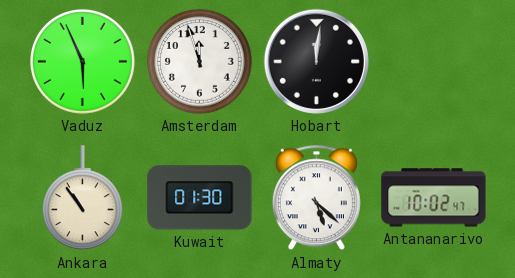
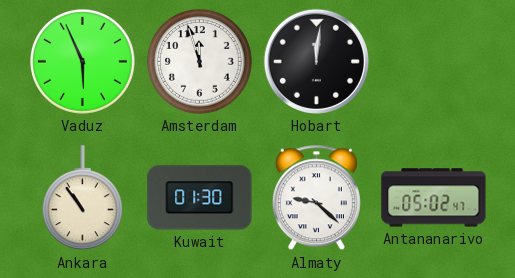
Almaty: 5:22 -> 9:22 (316, 198)
Antananarivo: 10:02 -> 05:02 (434, 198)
